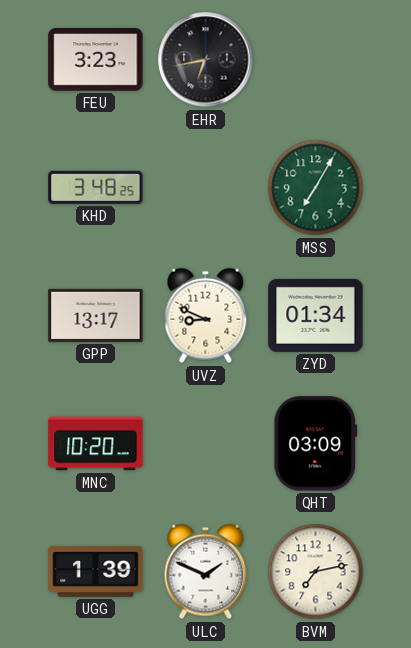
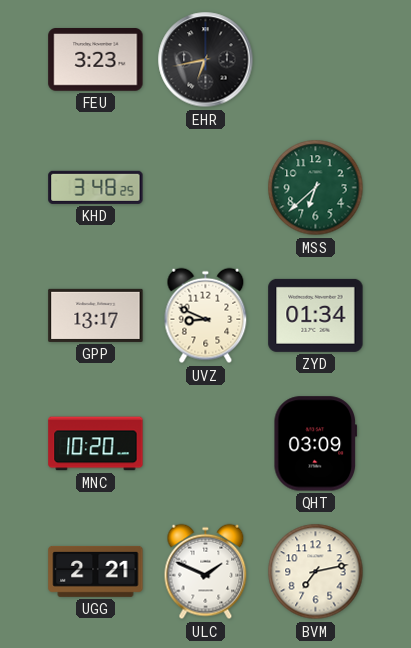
MSS: 7:05 -> 6:38 (316, 188)
UGG: 1:39 -> 2:21 (96, 571)
